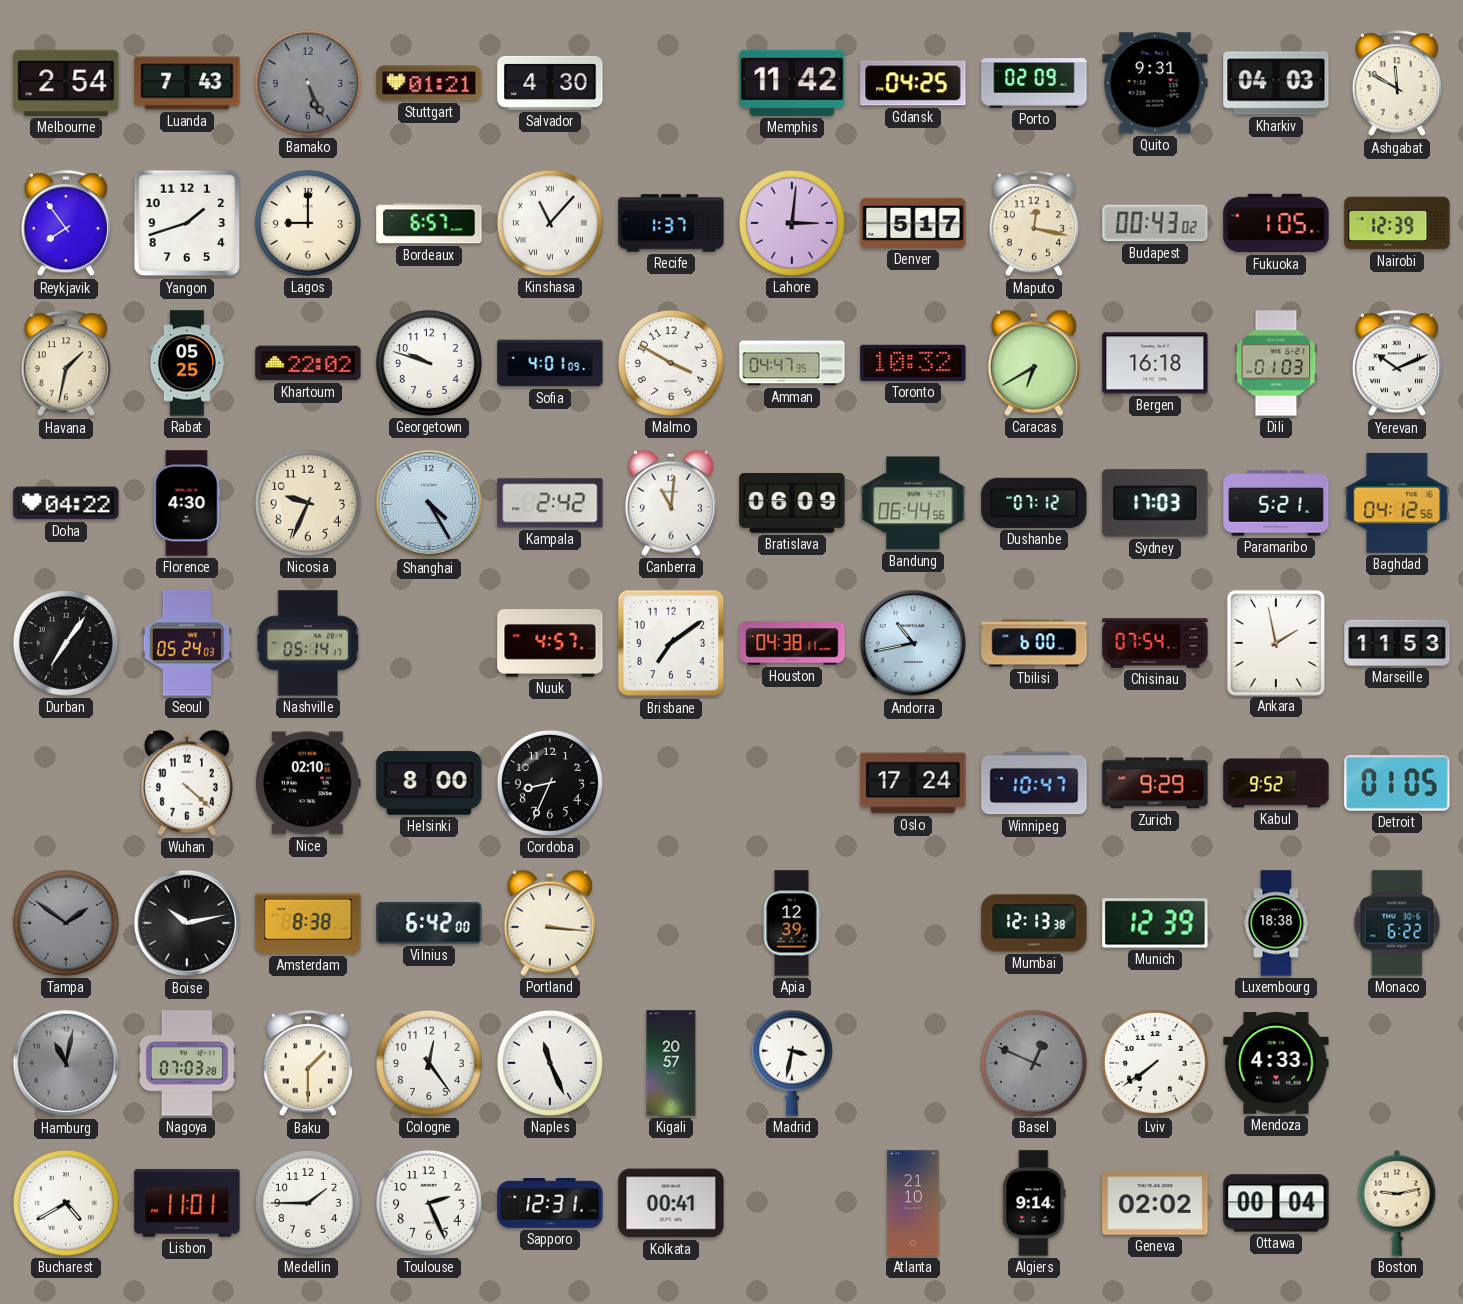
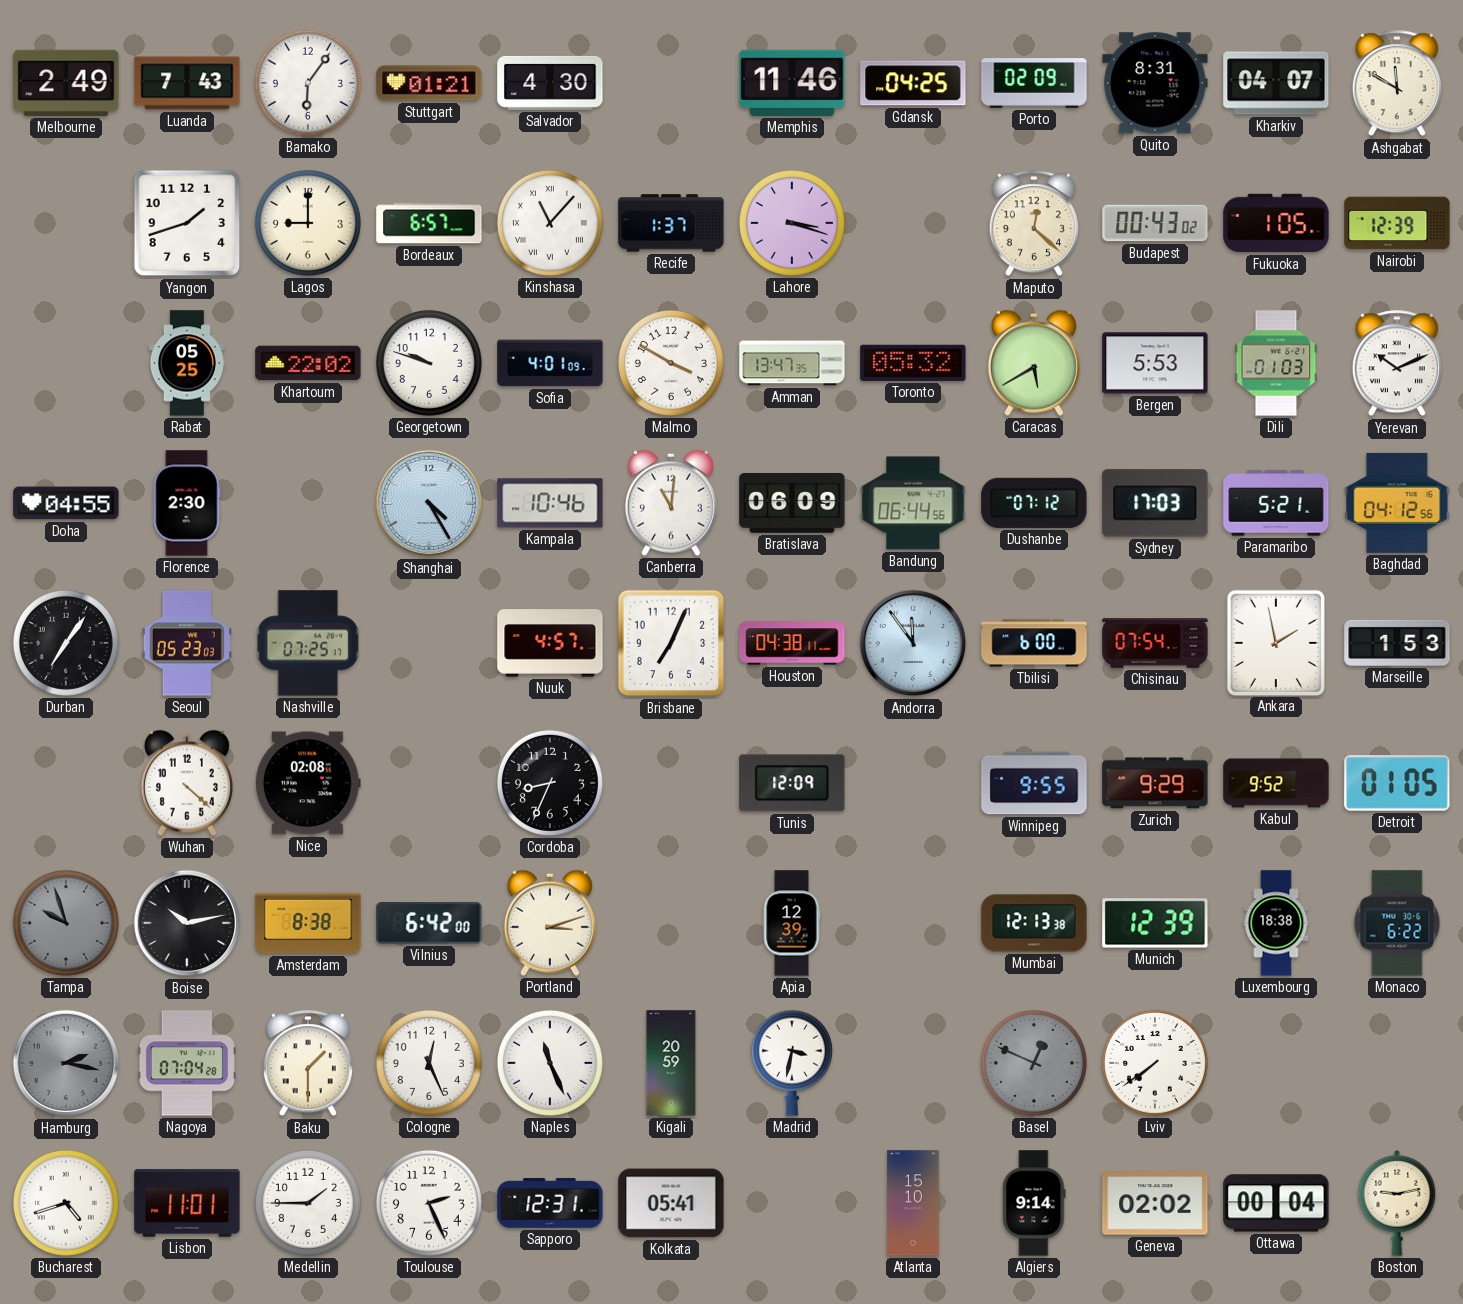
Melbourne: 2:54 -> 2:49 (66, 83)
Bamako: 5:26 -> 6:06 (308, 83)
Bamako dial: grey -> white (308, 83)
Memphis: 11:42 -> 11:46 (792, 83)
Quito: 9:31 -> 8:31 (1155, 83)
Kharkiv: 04:03 -> 04:07 (1276, 83)
Reykjavik: 7:54 -> none (66, 224)
Lahore: 3:01 -> 3:18 (792, 223)
Denver: 5:17 -> none (913, 223)
Maputo: 12:17 -> 12:22 (1034, 224)
Havana: 1:32 -> none (66, 364)
Amman: 04:47 -> 13:47 (792, 363)
Toronto: 10:32 -> 05:32 (913, 363)
Caracas: 6:40 -> 5:40 (1034, 363)
Bergen: 16:18 -> 5:53 (1155, 363)
Doha: 04:22 -> 04:55 (66, 503)
Florence: 4:30 -> 2:30 (187, 503)
Nicosia: 9:34 -> none (308, 503)
Kampala: 2:42 -> 10:46 (550, 503)
Seoul: 05:24 -> 05:23 (187, 643)
Nashville: 05:14 -> 07:25 (308, 643)
Brisbane: 7:09 -> 7:04 (671, 643)
Andorra: 10:43 -> 11:54 (913, 643)
Marseille: 11:53 -> 1:53 (1397, 643)
Nice: 02:10 -> 02:08 (308, 783)
Helsinki: 8:00 -> none (429, 783)
Tunis: none -> 12:09 (792, 783)
Oslo: 17:24 -> none (913, 783)
Winnipeg: 10:47 -> 9:55 (1034, 783)
Tampa: 1:51 -> 9:57 (66, 923)
Portland: 3:16 -> 3:12 (550, 923)
Hamburg: 11:02 -> 2:17 (66, 1063)
Nagoya: 07:03 -> 07:04 (187, 1063)
Cologne: 12:24 -> 12:26 (429, 1063)
Kigali: 20:57 -> 20:59 (671, 1063)
Mendoza: 4:33 -> none (1276, 1063)
Bucharest: 4:40 -> 4:42 (66, 1203)
Kolkata: 00:41 -> 05:41 (671, 1203)
Atlanta: 21:10 -> 15:10 (913, 1203)
